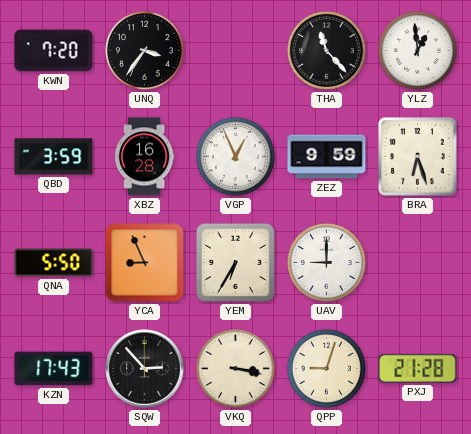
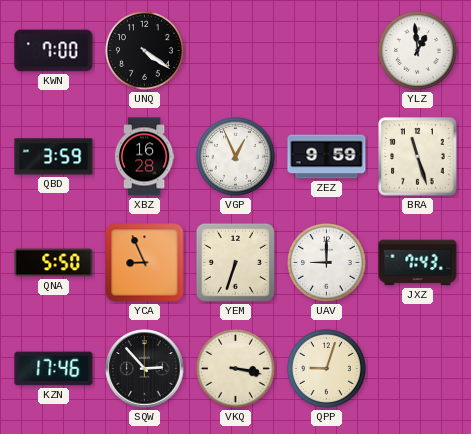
KWN: 7:20 -> 7:00 (54, 51)
UNQ: 3:36 -> 4:21 (144, 50)
THA: 11:23 -> none (326, 50)
BRA: 6:27 -> 11:27 (418, 157)
YEM: 6:35 -> 6:33 (235, 262)
JXZ: none -> 7:43 (418, 263)
KZN: 17:43 -> 17:46 (54, 369)
PXJ: 21:28 -> none (418, 368)
